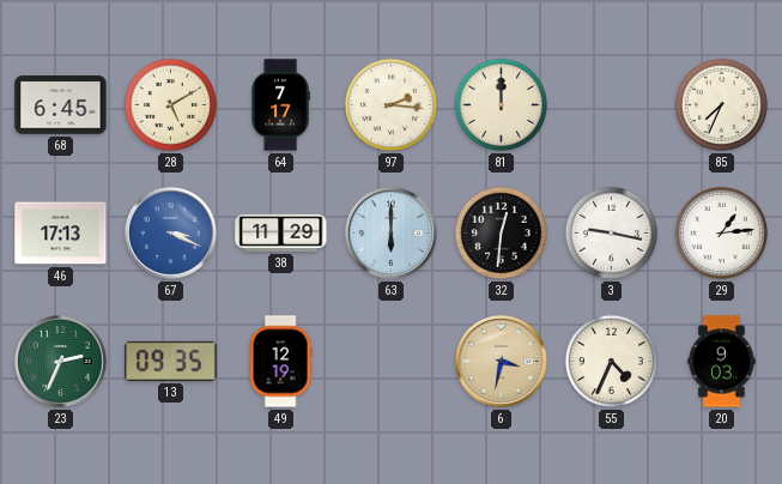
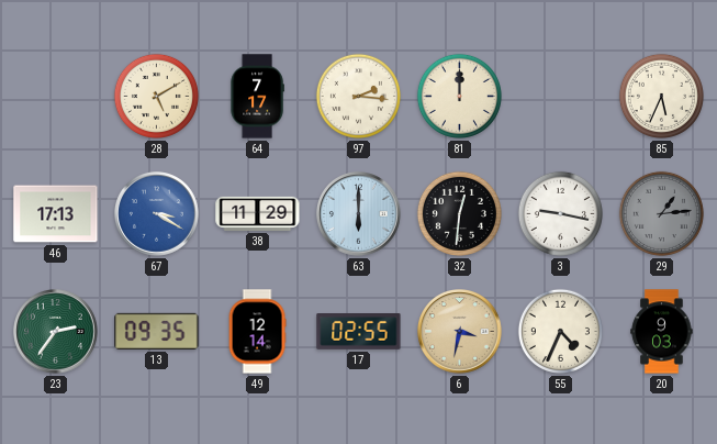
68: 6:45 -> none (61, 105)
85: 7:34 -> 5:34 (661, 96)
67: 3:19 -> 3:20 (157, 214)
29 dial: white -> grey (661, 213)
23: 2:34 -> 2:36 (56, 332)
49: 12:19 -> 12:14 (257, 332)
17: none -> 02:55 (359, 332)
